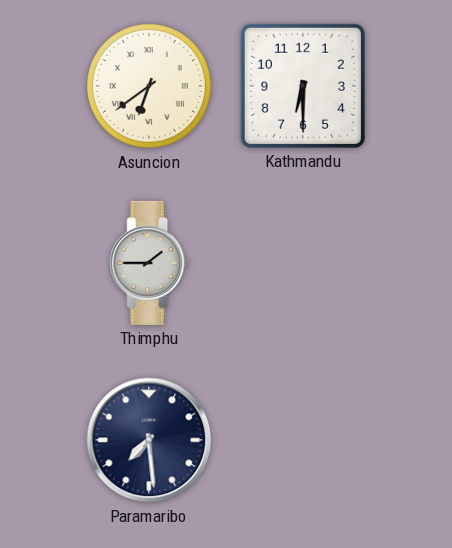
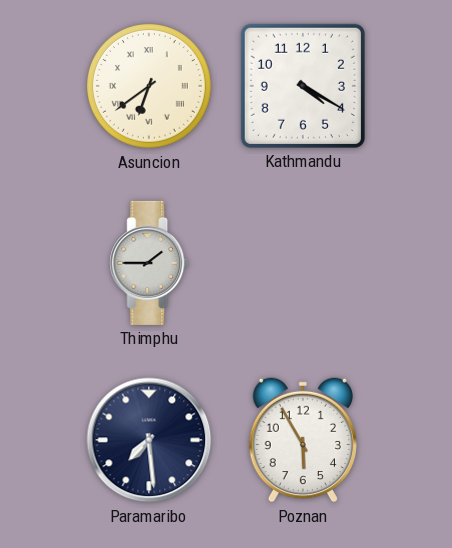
Kathmandu: 6:30 -> 4:20 (303, 86)
Poznan: none -> 5:55 (303, 440)
